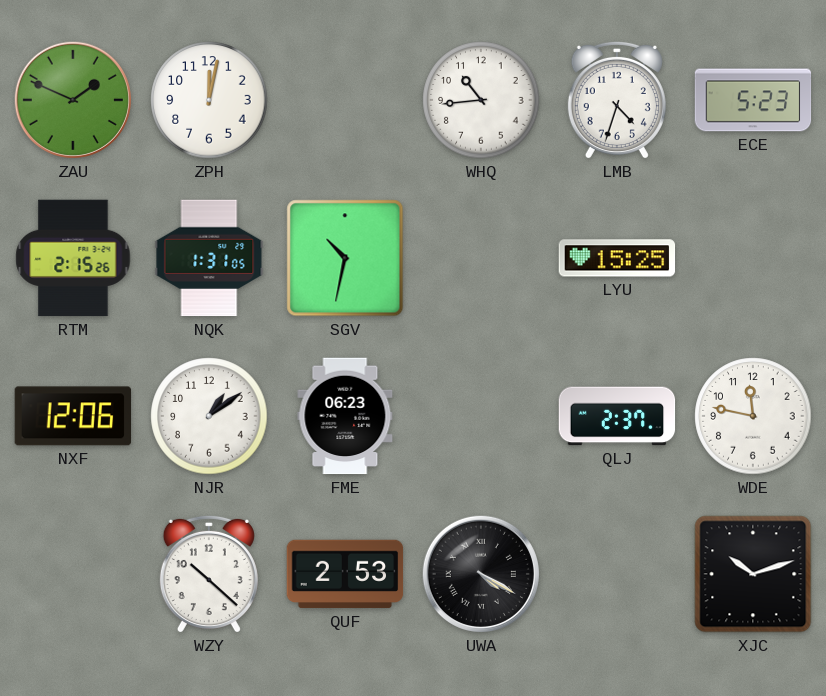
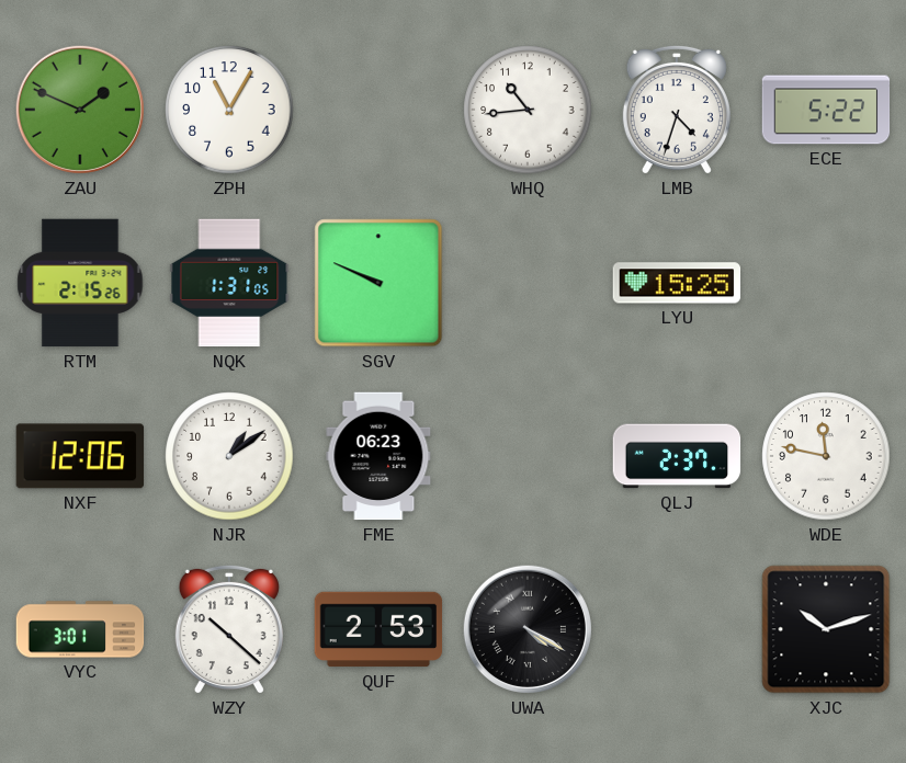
ZPH: 12:02 -> 11:05 (229, 110)
ECE: 5:23 -> 5:22 (826, 110)
SGV: 10:32 -> 9:49 (378, 283)
VYC: none -> 3:01 (80, 629)
